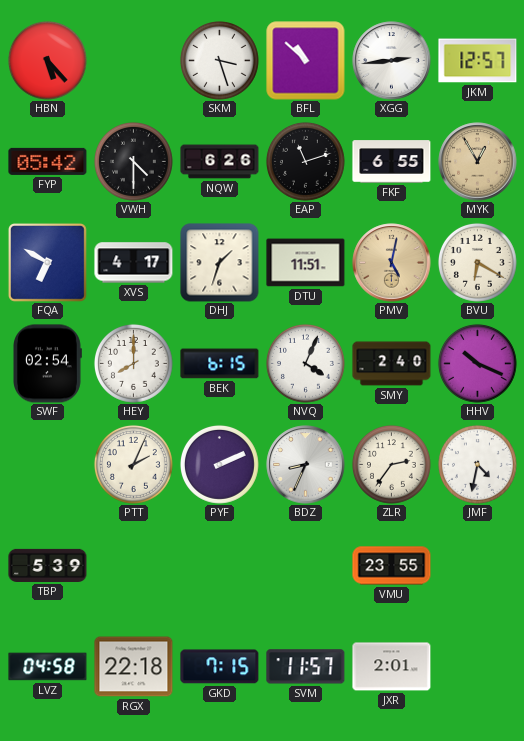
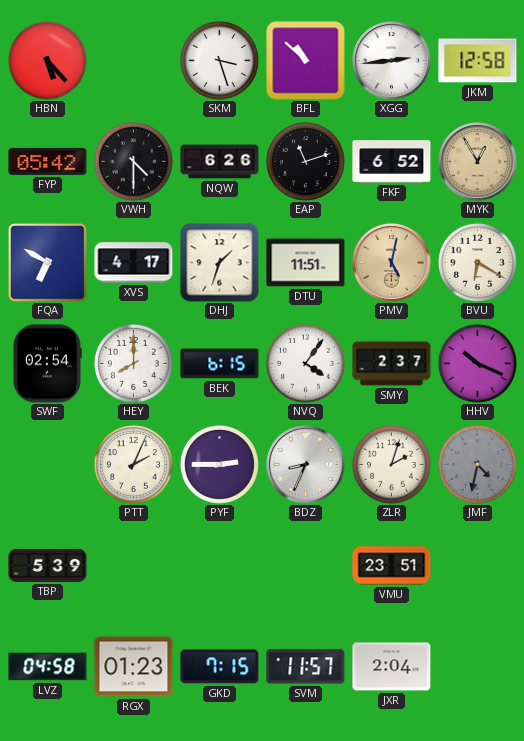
JKM: 12:57 -> 12:58 (478, 61)
FKF: 6:55 -> 6:52 (392, 162)
NVQ: 4:04 -> 4:06 (306, 364)
SMY: 2:40 -> 2:37 (392, 364)
PYF: 2:11 -> 2:45 (220, 465)
ZLR: 2:36 -> 2:03 (392, 465)
JMF dial: white -> grey (478, 465)
VMU: 23:55 -> 23:51 (392, 566)
RGX: 22:18 -> 01:23 (134, 667)
JXR: 2:01 -> 2:04 (392, 667)
